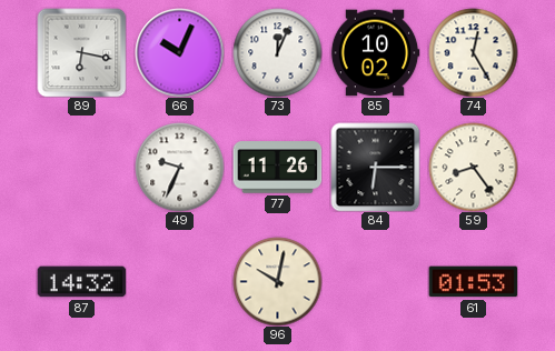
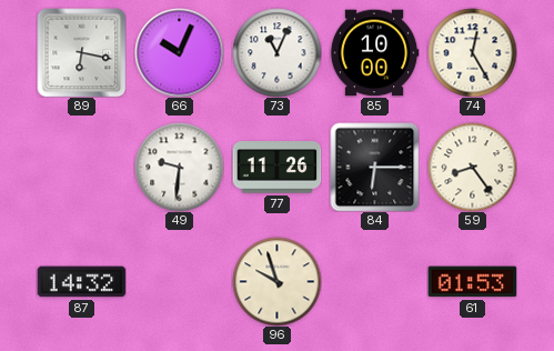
73: 12:04 -> 11:04 (276, 52)
85: 10:02 -> 10:00 (374, 53)
49: 9:34 -> 9:31 (179, 167)
96: 10:02 -> 9:57 (276, 281)
